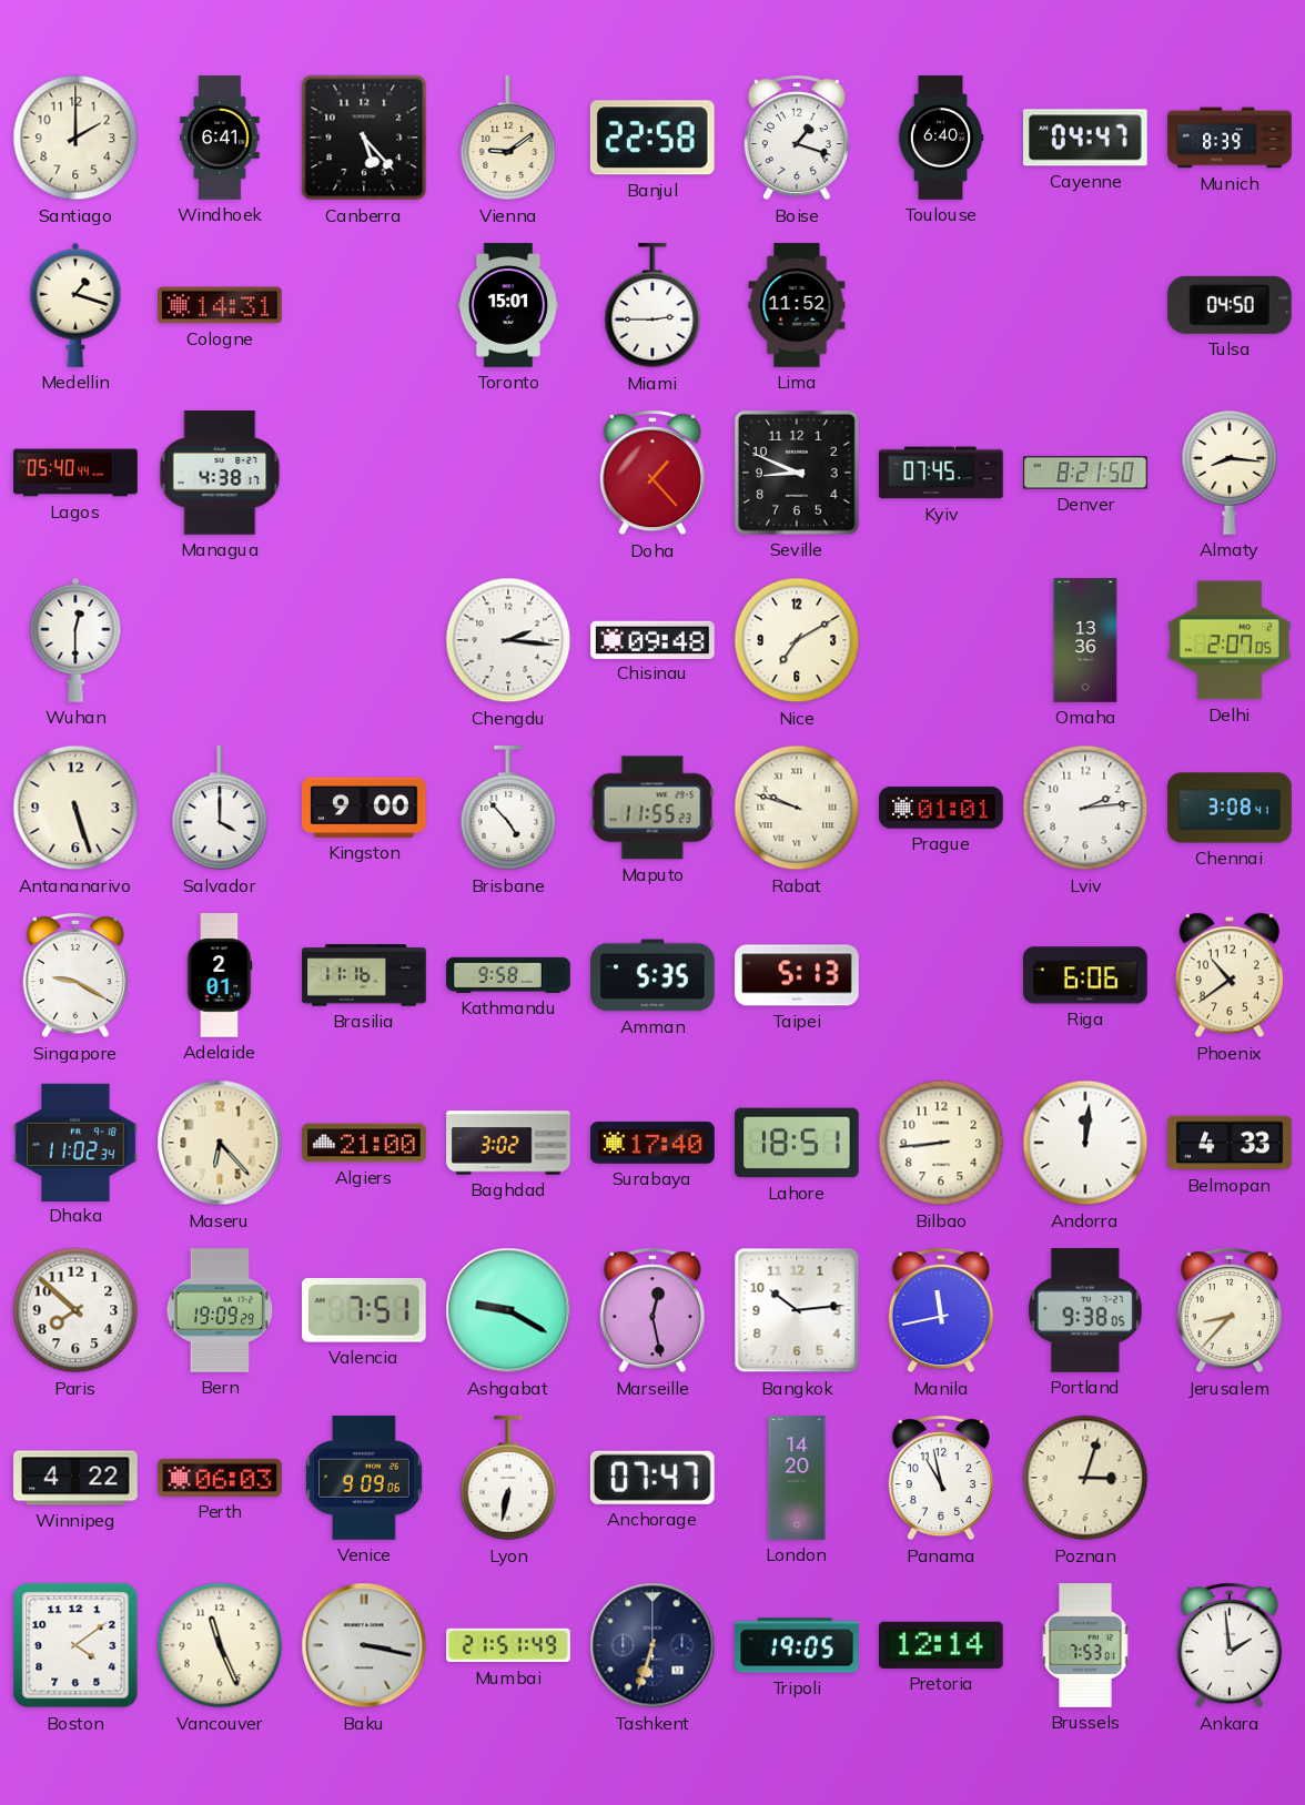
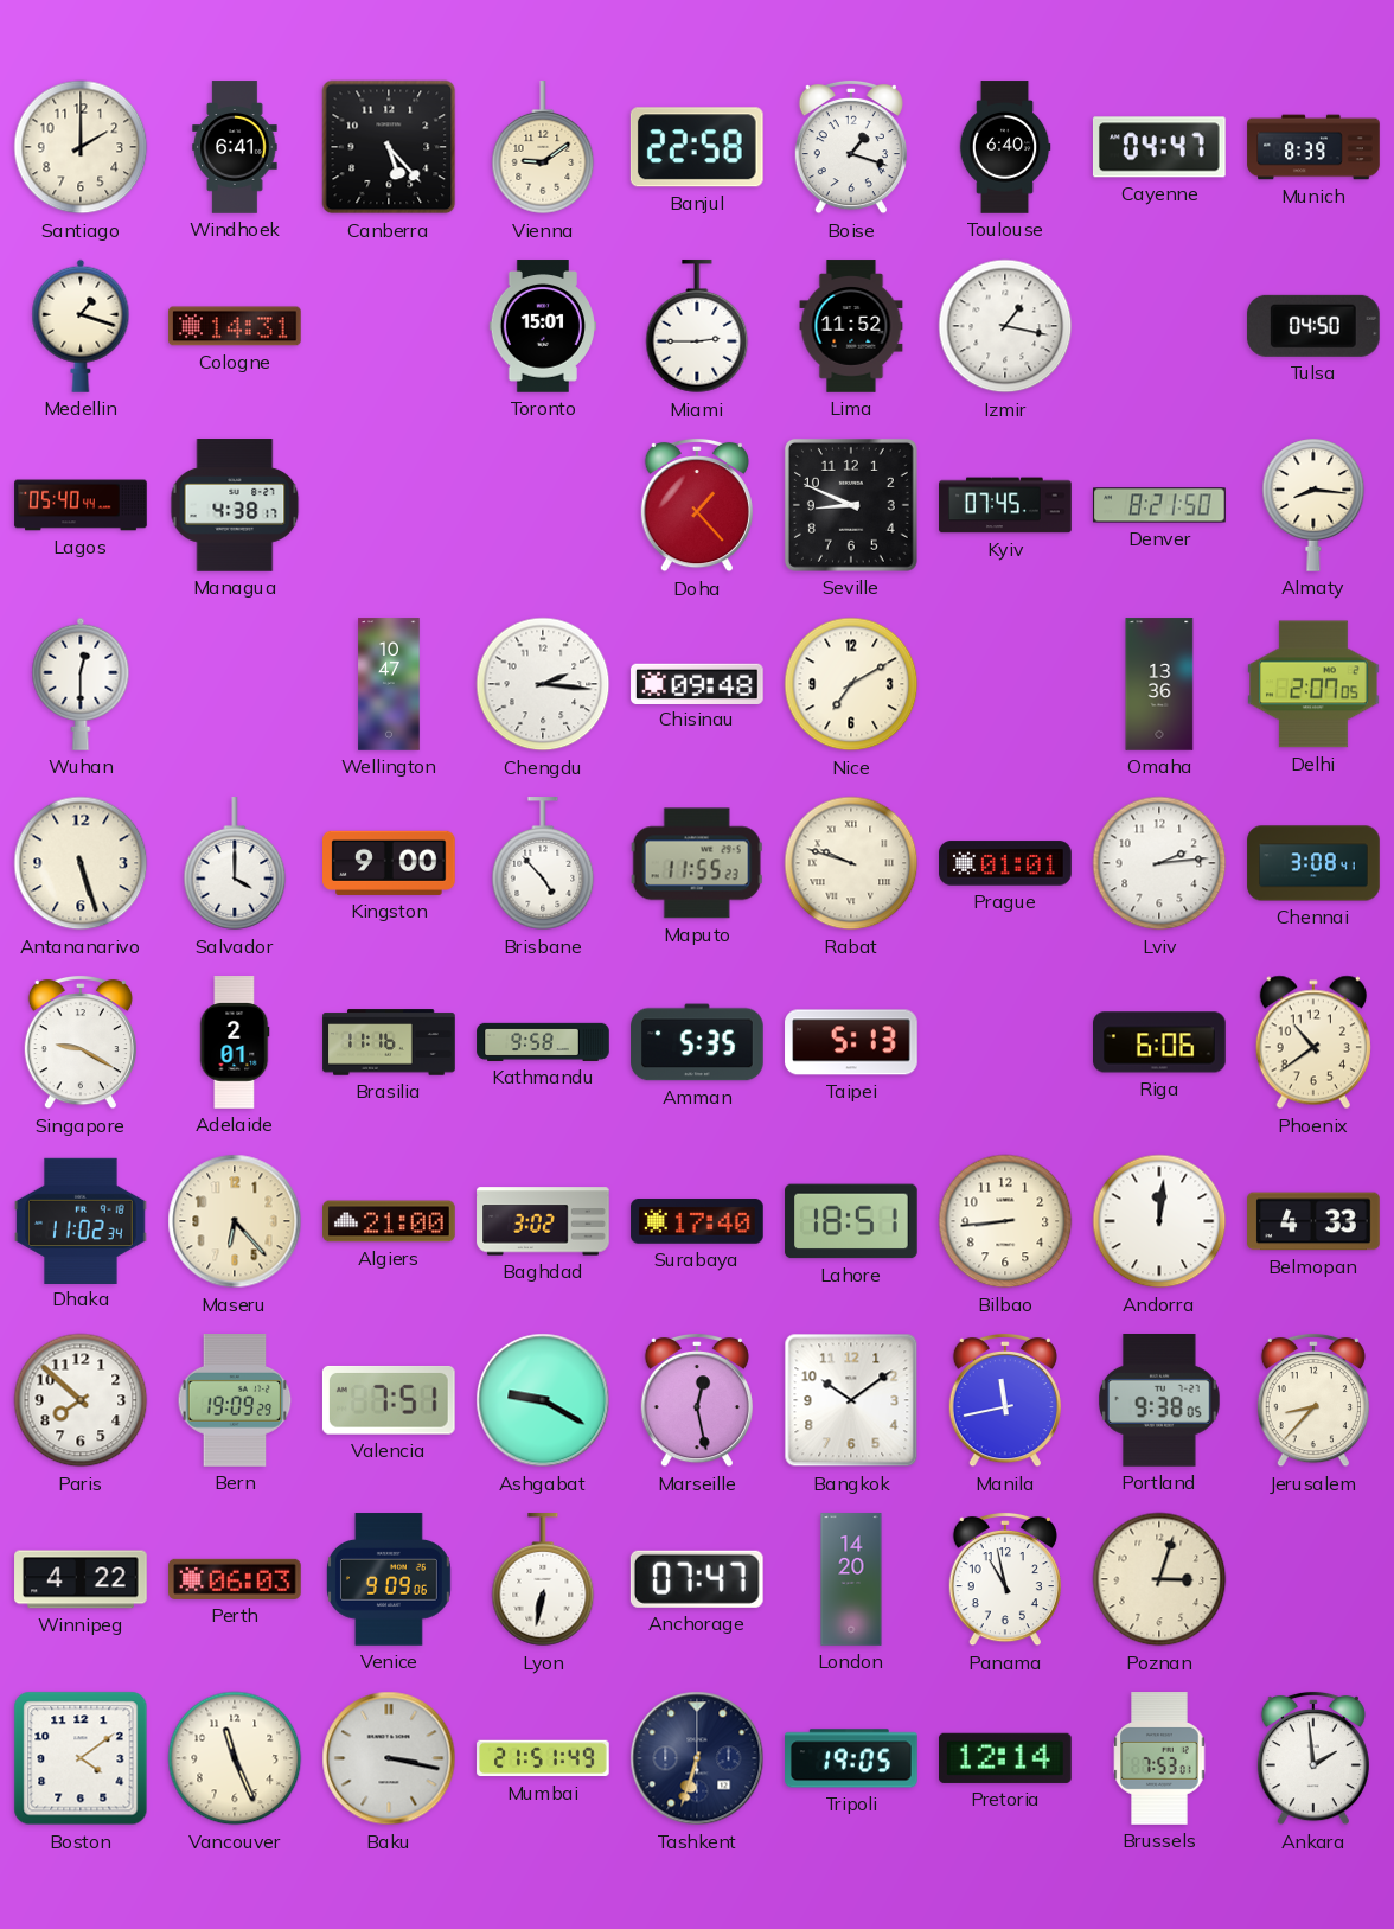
Izmir: none -> 1:17 (1005, 326)
Wellington: none -> 10:47 (389, 684)
Bangkok: 10:14 -> 10:09 (851, 1400)
